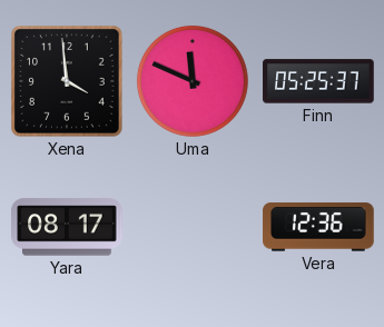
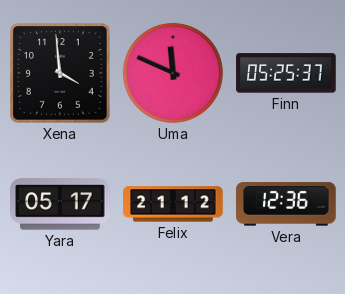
Yara: 08:17 -> 05:17 (60, 204)
Felix: none -> 21:12 (173, 204)
